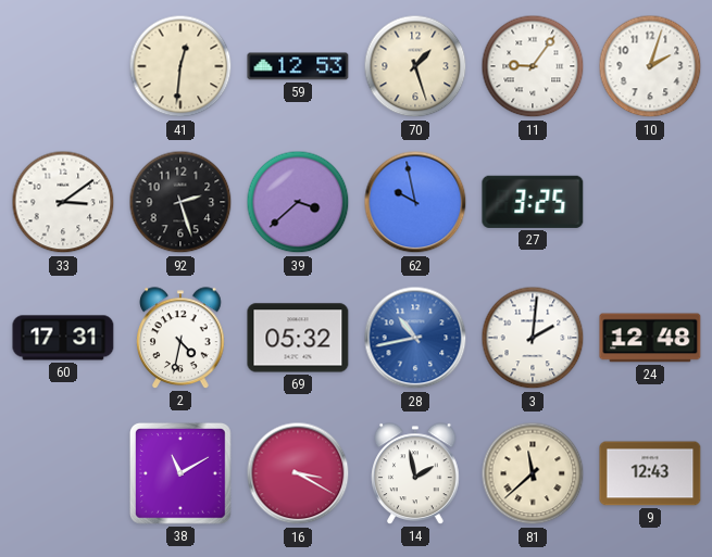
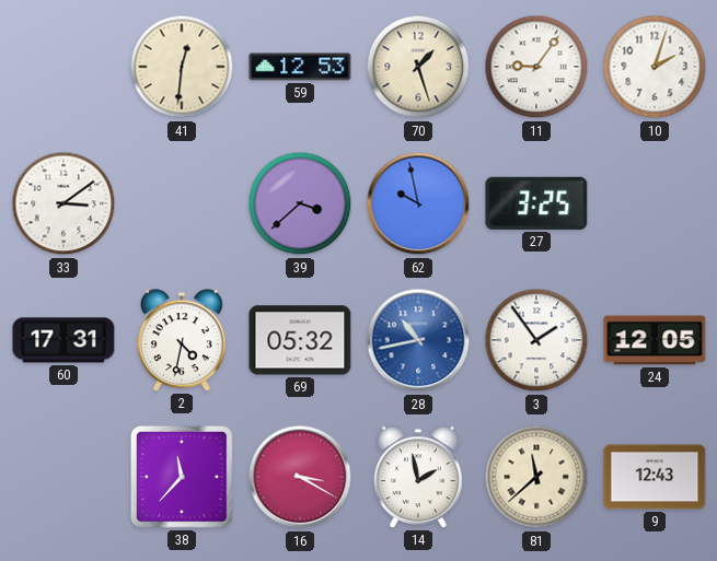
92: 2:27 -> none (180, 202)
3: 2:01 -> 1:54 (536, 340)
24: 12:48 -> 12:05 (655, 340)
38: 11:10 -> 11:37 (182, 477)
